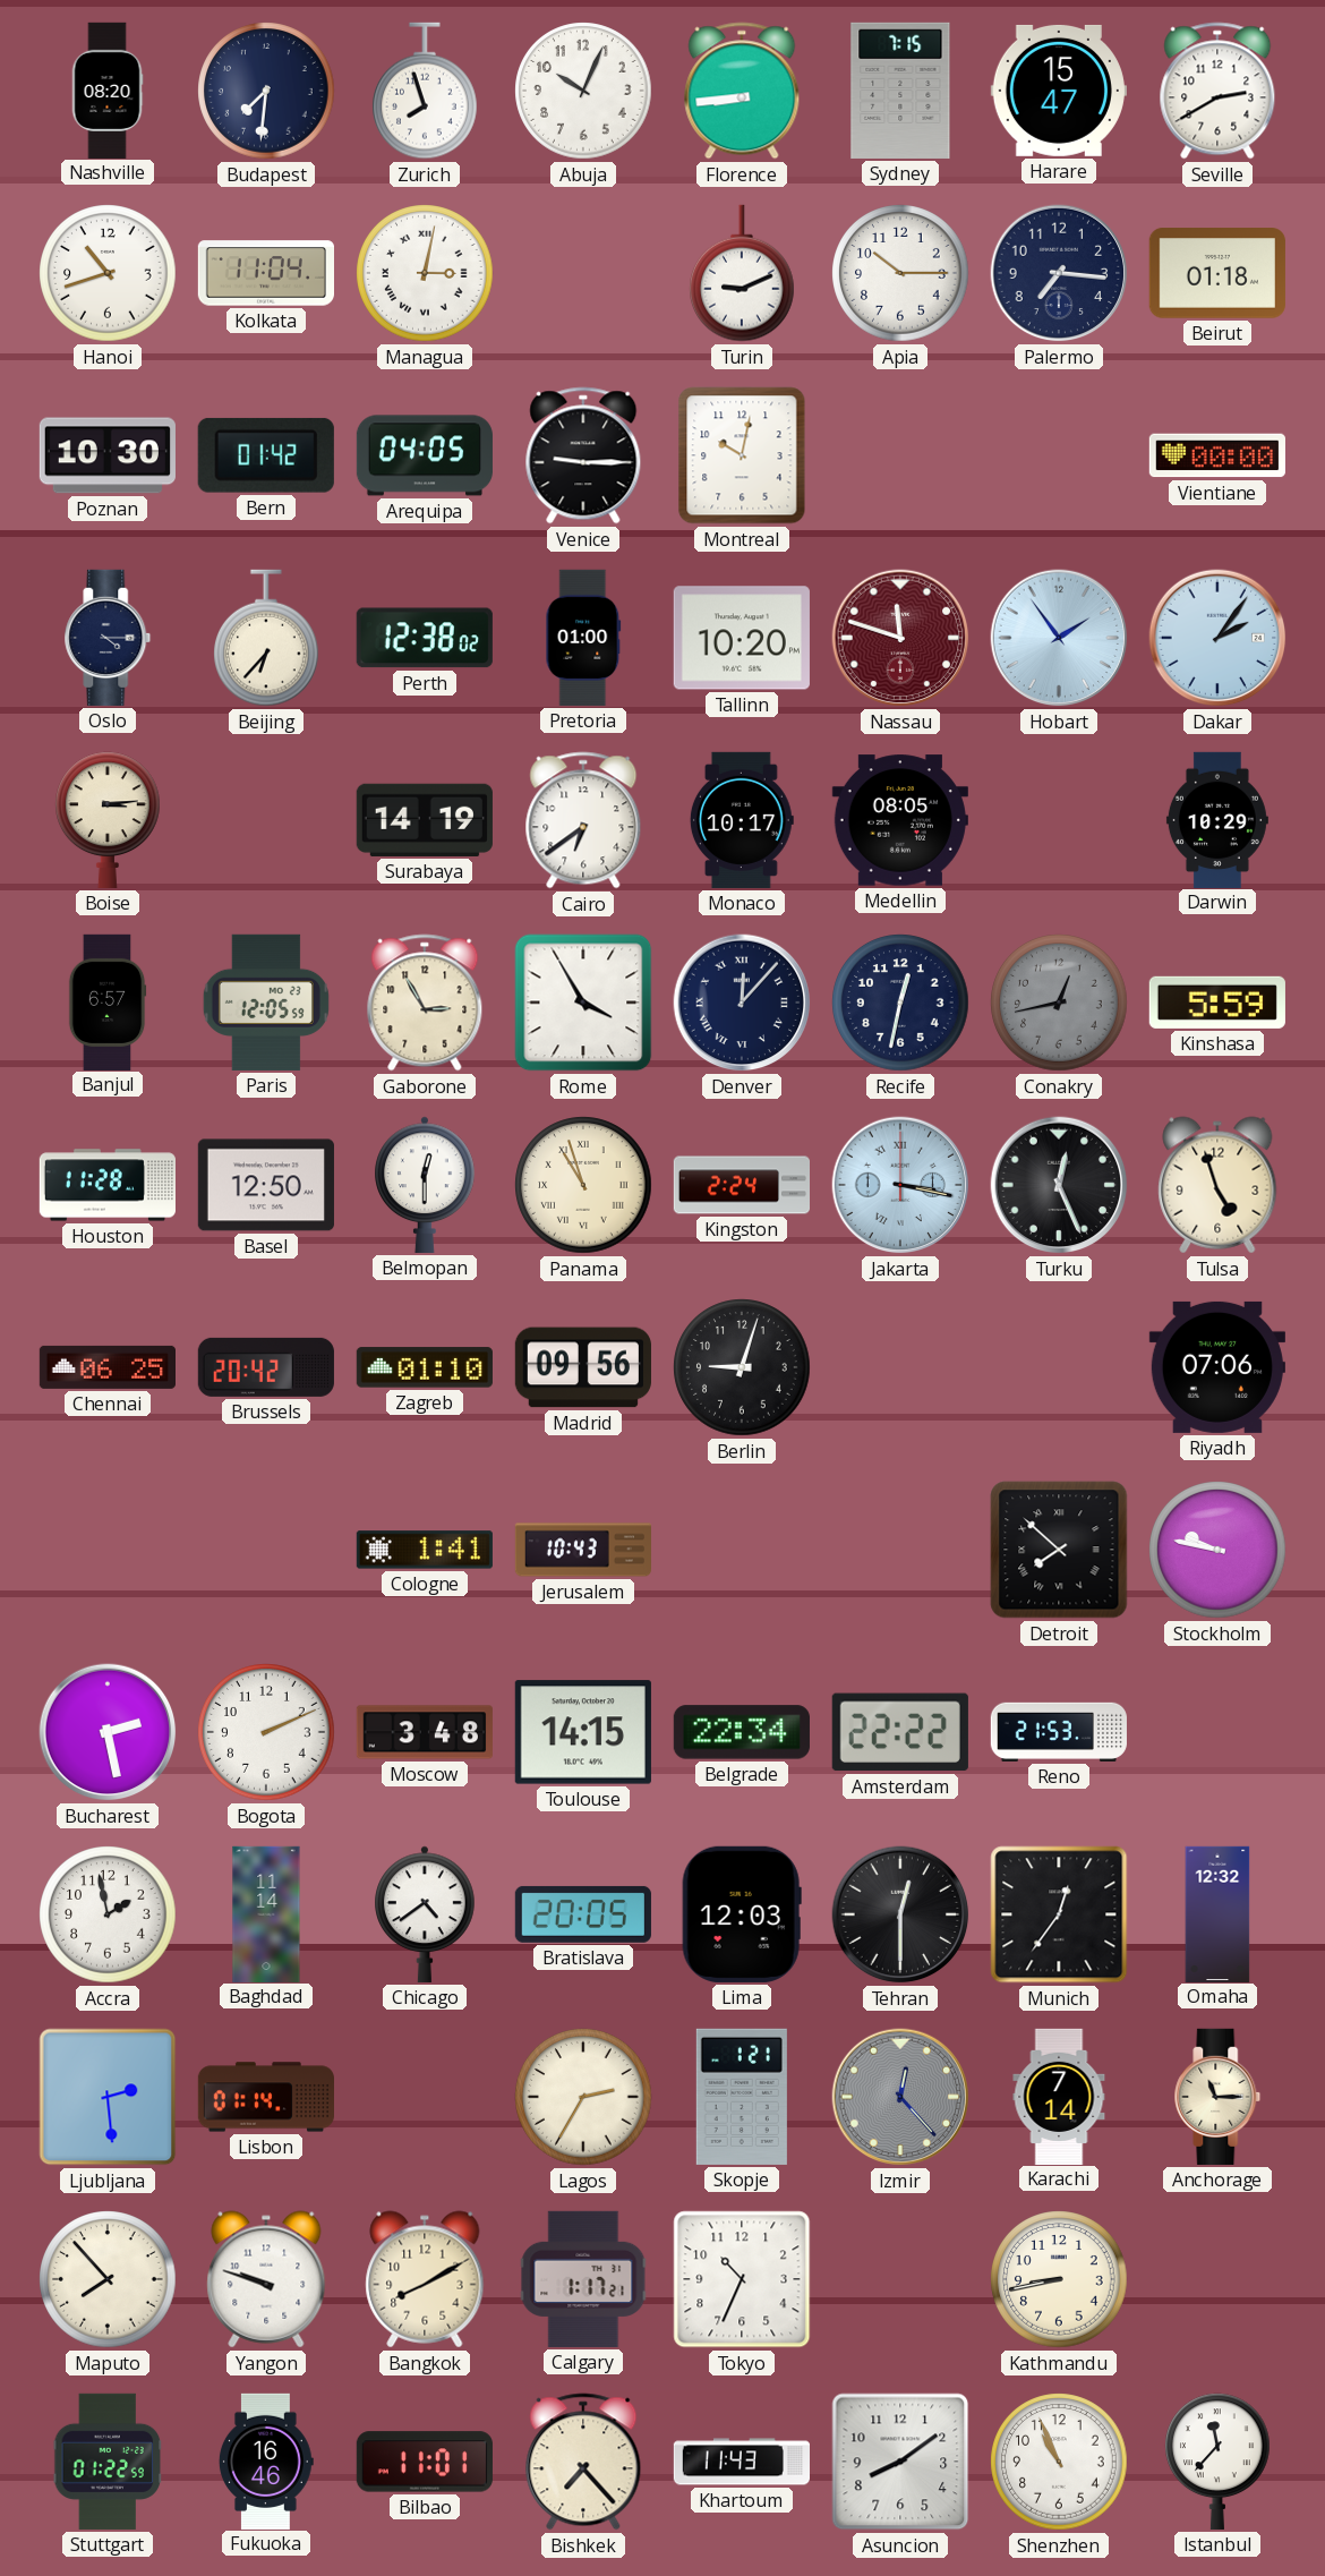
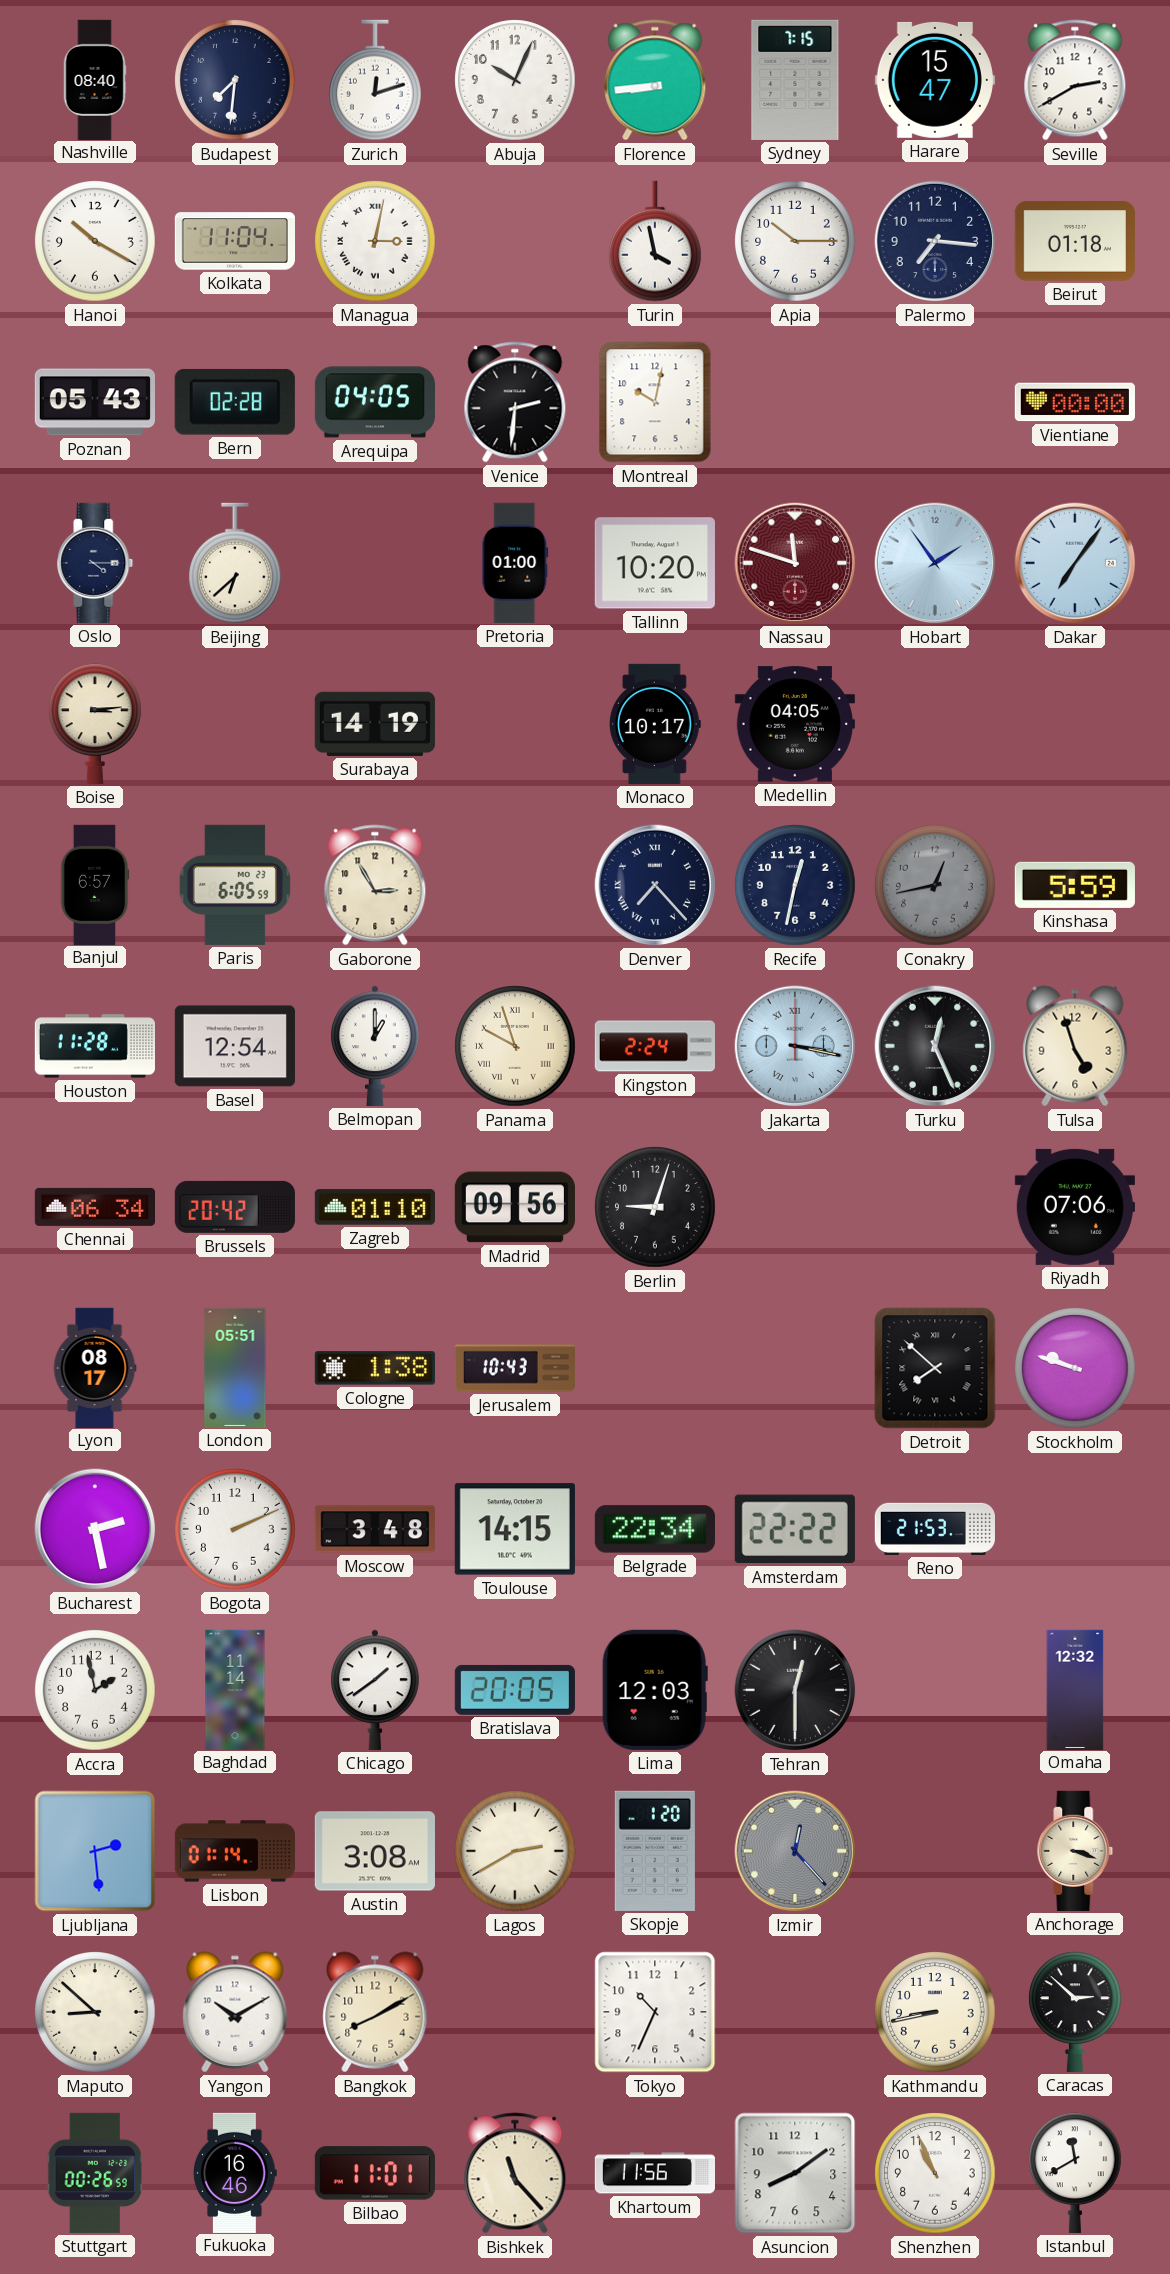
Nashville: 08:20 -> 08:40 (95, 79)
Zurich: 7:57 -> 12:12 (376, 80)
Hanoi: 10:42 -> 10:20 (95, 241)
Turin: 9:11 -> 3:58 (656, 241)
Poznan: 10:30 -> 05:43 (95, 402)
Bern: 01:42 -> 02:28 (235, 402)
Venice: 9:15 -> 2:31 (515, 402)
Beijing: 6:37 -> 6:38 (236, 563)
Perth: 12:38 -> none (425, 638)
Dakar: 2:06 -> 7:06 (1075, 563)
Cairo: 6:39 -> none (583, 820)
Medellin: 08:05 -> 04:05 (795, 724)
Darwin: 10:29 -> none (1217, 819)
Paris: 12:05 -> 6:05 (235, 885)
Rome: 3:55 -> none (583, 1003)
Denver: 12:07 -> 7:23 (655, 885)
Basel: 12:50 -> 12:54 (235, 1046)
Belmopan: 12:30 -> 1:00 (375, 1046)
Panama: 10:57 -> 9:57 (515, 1046)
Chennai: 06:25 -> 06:34 (94, 1207)
Lyon: none -> 08:17 (95, 1367)
London: none -> 05:51 (235, 1367)
Cologne: 1:41 -> 1:38 (375, 1368)
Stockholm: 9:47 -> 9:48 (1075, 1368)
Chicago: 4:39 -> 1:39 (375, 1690)
Munich: 12:36 -> none (1059, 1914)
Austin: none -> 3:08 (375, 1851)
Lagos: 2:35 -> 2:40 (515, 1851)
Skopje: 1:21 -> 1:20 (655, 1851)
Karachi: 7:14 -> none (1059, 2096)
Anchorage: 11:15 -> 3:18 (1075, 1851)
Maputo: 7:53 -> 8:52 (95, 2012)
Yangon: 9:48 -> 10:10 (235, 2012)
Calgary: 1:17 -> none (583, 2279)
Caracas: none -> 2:52 (1076, 2012)
Stuttgart: 01:22 -> 00:26 (95, 2173)
Bishkek: 7:23 -> 11:23 (515, 2173)
Khartoum: 11:43 -> 11:56 (654, 2173)
Istanbul: 11:37 -> 11:40 (1076, 2173)
